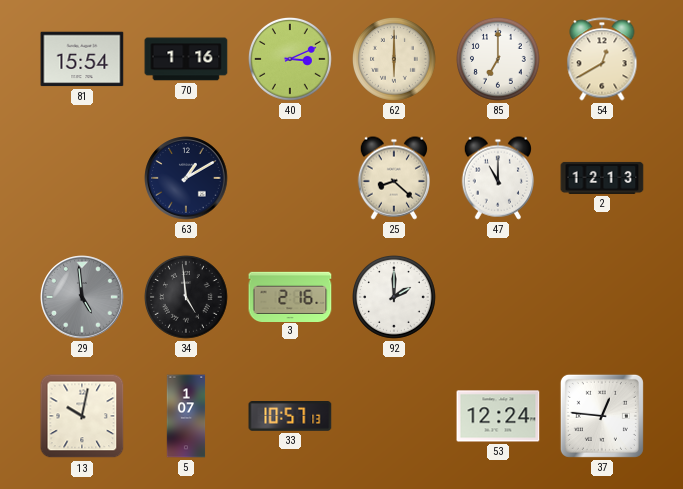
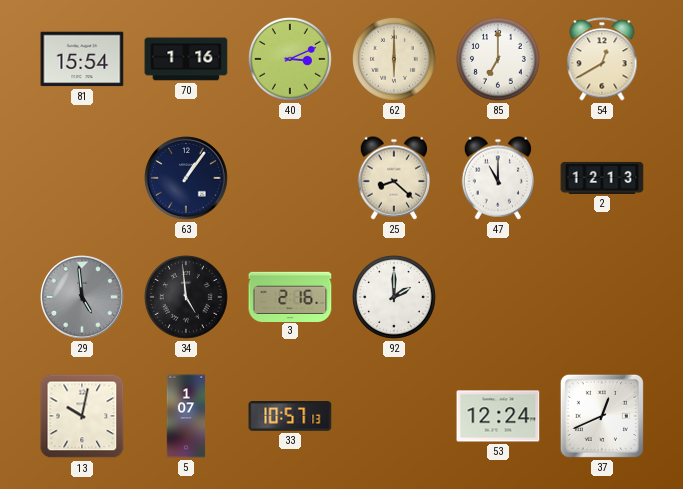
63: 1:10 -> 1:06 (186, 178)
37: 12:46 -> 12:41 (602, 416)
